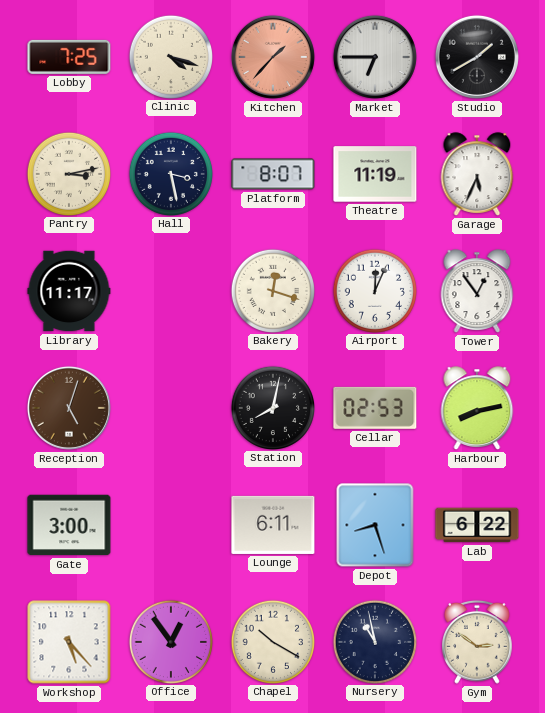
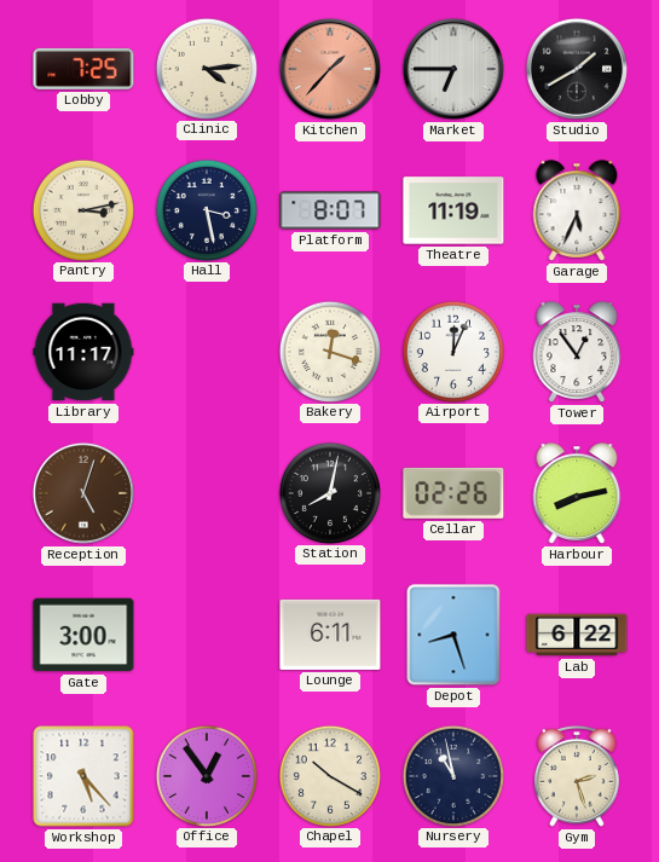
Clinic: 4:18 -> 4:14 (206, 68)
Cellar: 02:53 -> 02:26 (453, 493)
Gym: 2:51 -> 2:27 (578, 776)
